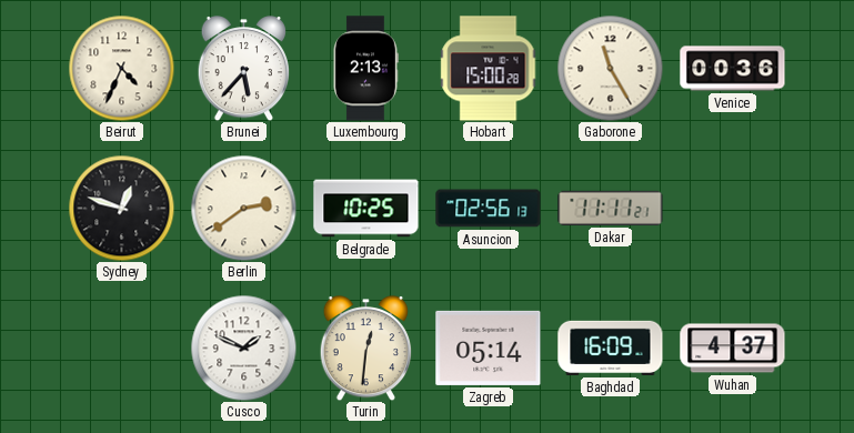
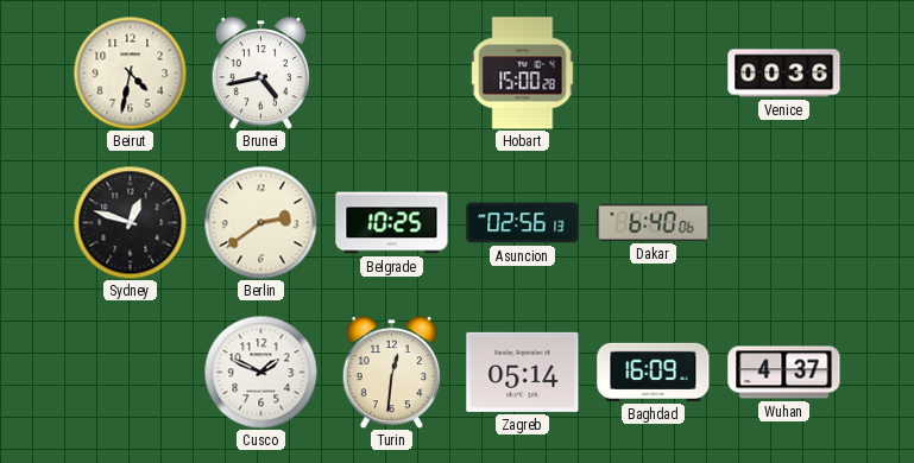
Beirut: 4:34 -> 4:32 (130, 72)
Brunei: 5:37 -> 4:43 (261, 74)
Luxembourg: 2:13 -> none (366, 69)
Gaborone: 11:25 -> none (610, 68)
Dakar: 11:11 -> 6:40 (654, 222)
